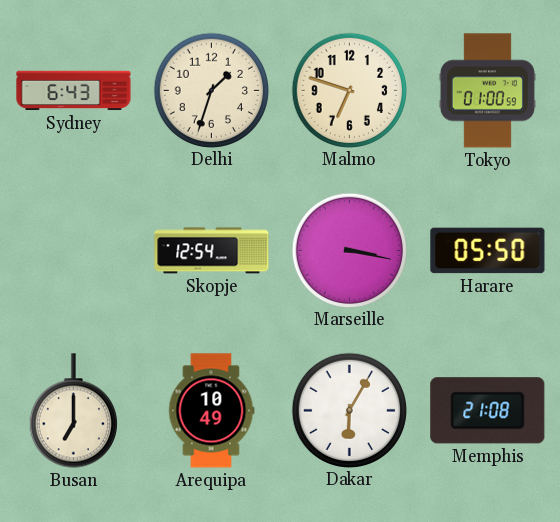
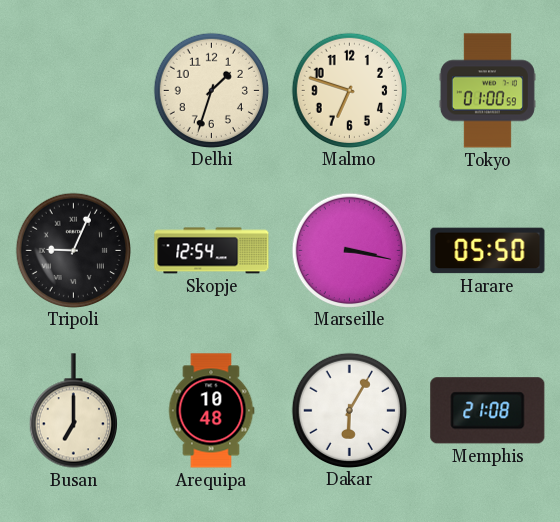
Sydney: 6:43 -> none (74, 91)
Tripoli: none -> 9:04 (73, 250)
Arequipa: 10:49 -> 10:48 (211, 411)
